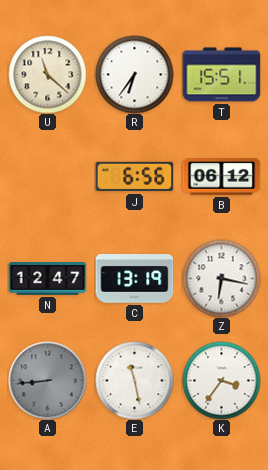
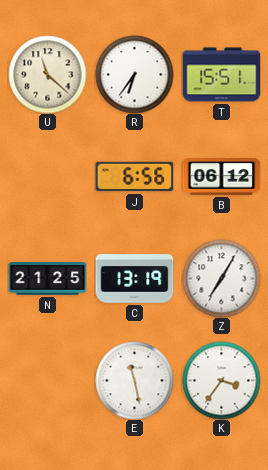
N: 12:47 -> 21:25 (47, 279)
Z: 6:17 -> 7:05 (221, 278)
A: 8:44 -> none (47, 380)
